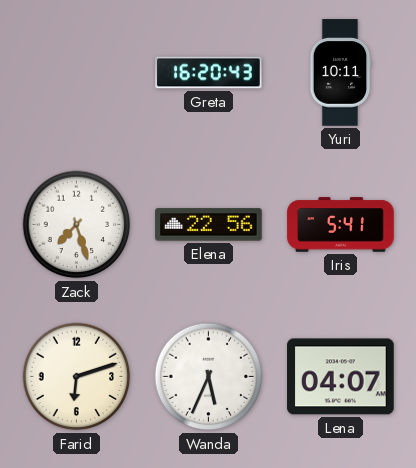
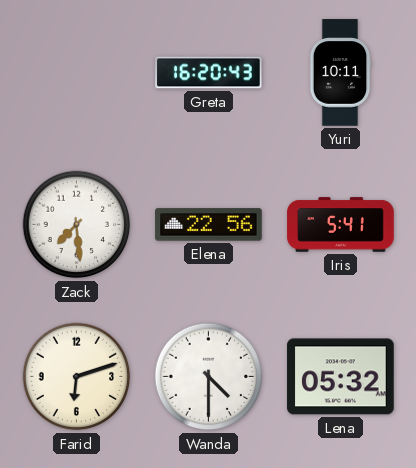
Zack: 7:27 -> 7:29 (77, 225)
Wanda: 5:34 -> 4:30 (209, 377)
Lena: 04:07 -> 05:32 (341, 377)
